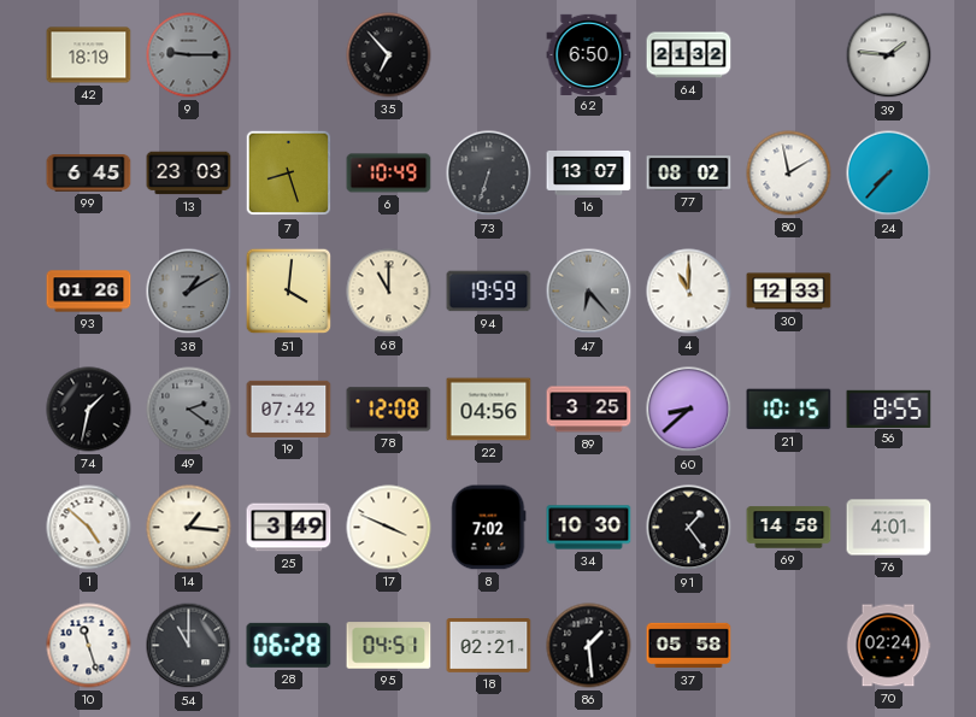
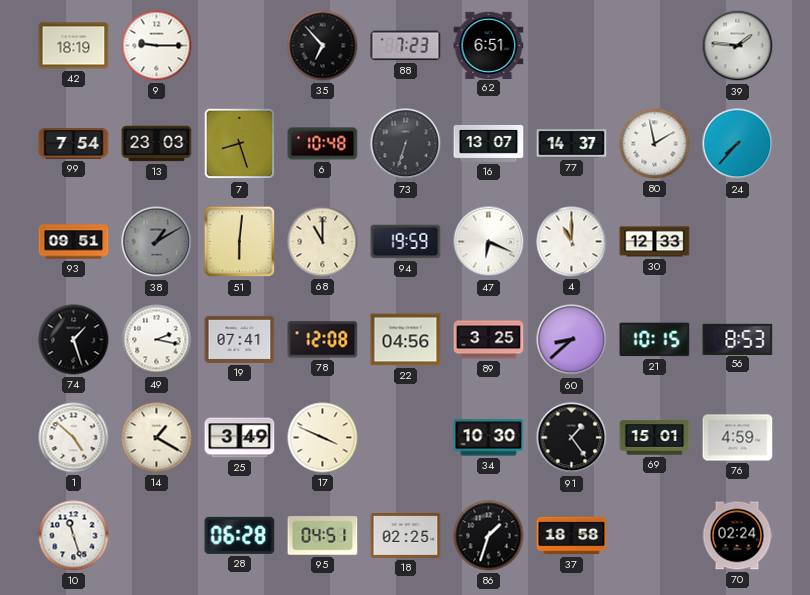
9 dial: grey -> white (157, 46)
88: none -> 7:23 (406, 46)
62: 6:50 -> 6:51 (489, 45)
64: 21:32 -> none (689, 55)
99: 6:45 -> 7:54 (74, 144)
6: 10:49 -> 10:48 (323, 144)
77: 08:02 -> 14:37 (572, 144)
93: 01:26 -> 09:51 (74, 242)
51: 4:01 -> 6:01 (240, 242)
47: 6:23 -> 6:19 (489, 242)
47 dial: grey -> white (489, 242)
74: 1:32 -> 1:27 (74, 340)
49: 2:21 -> 2:17 (157, 340)
49 dial: grey -> white (157, 340)
19: 07:42 -> 07:41 (240, 339)
56: 8:55 -> 8:53 (738, 339)
14: 1:16 -> 1:20 (157, 438)
8: 7:02 -> none (489, 528)
69: 14:58 -> 15:01 (655, 438)
76: 4:01 -> 4:59 (738, 438)
54: 11:00 -> none (189, 646)
18: 02:21 -> 02:25 (406, 536)
86: 1:29 -> 1:33 (489, 536)
37: 05:58 -> 18:58 (572, 536)
